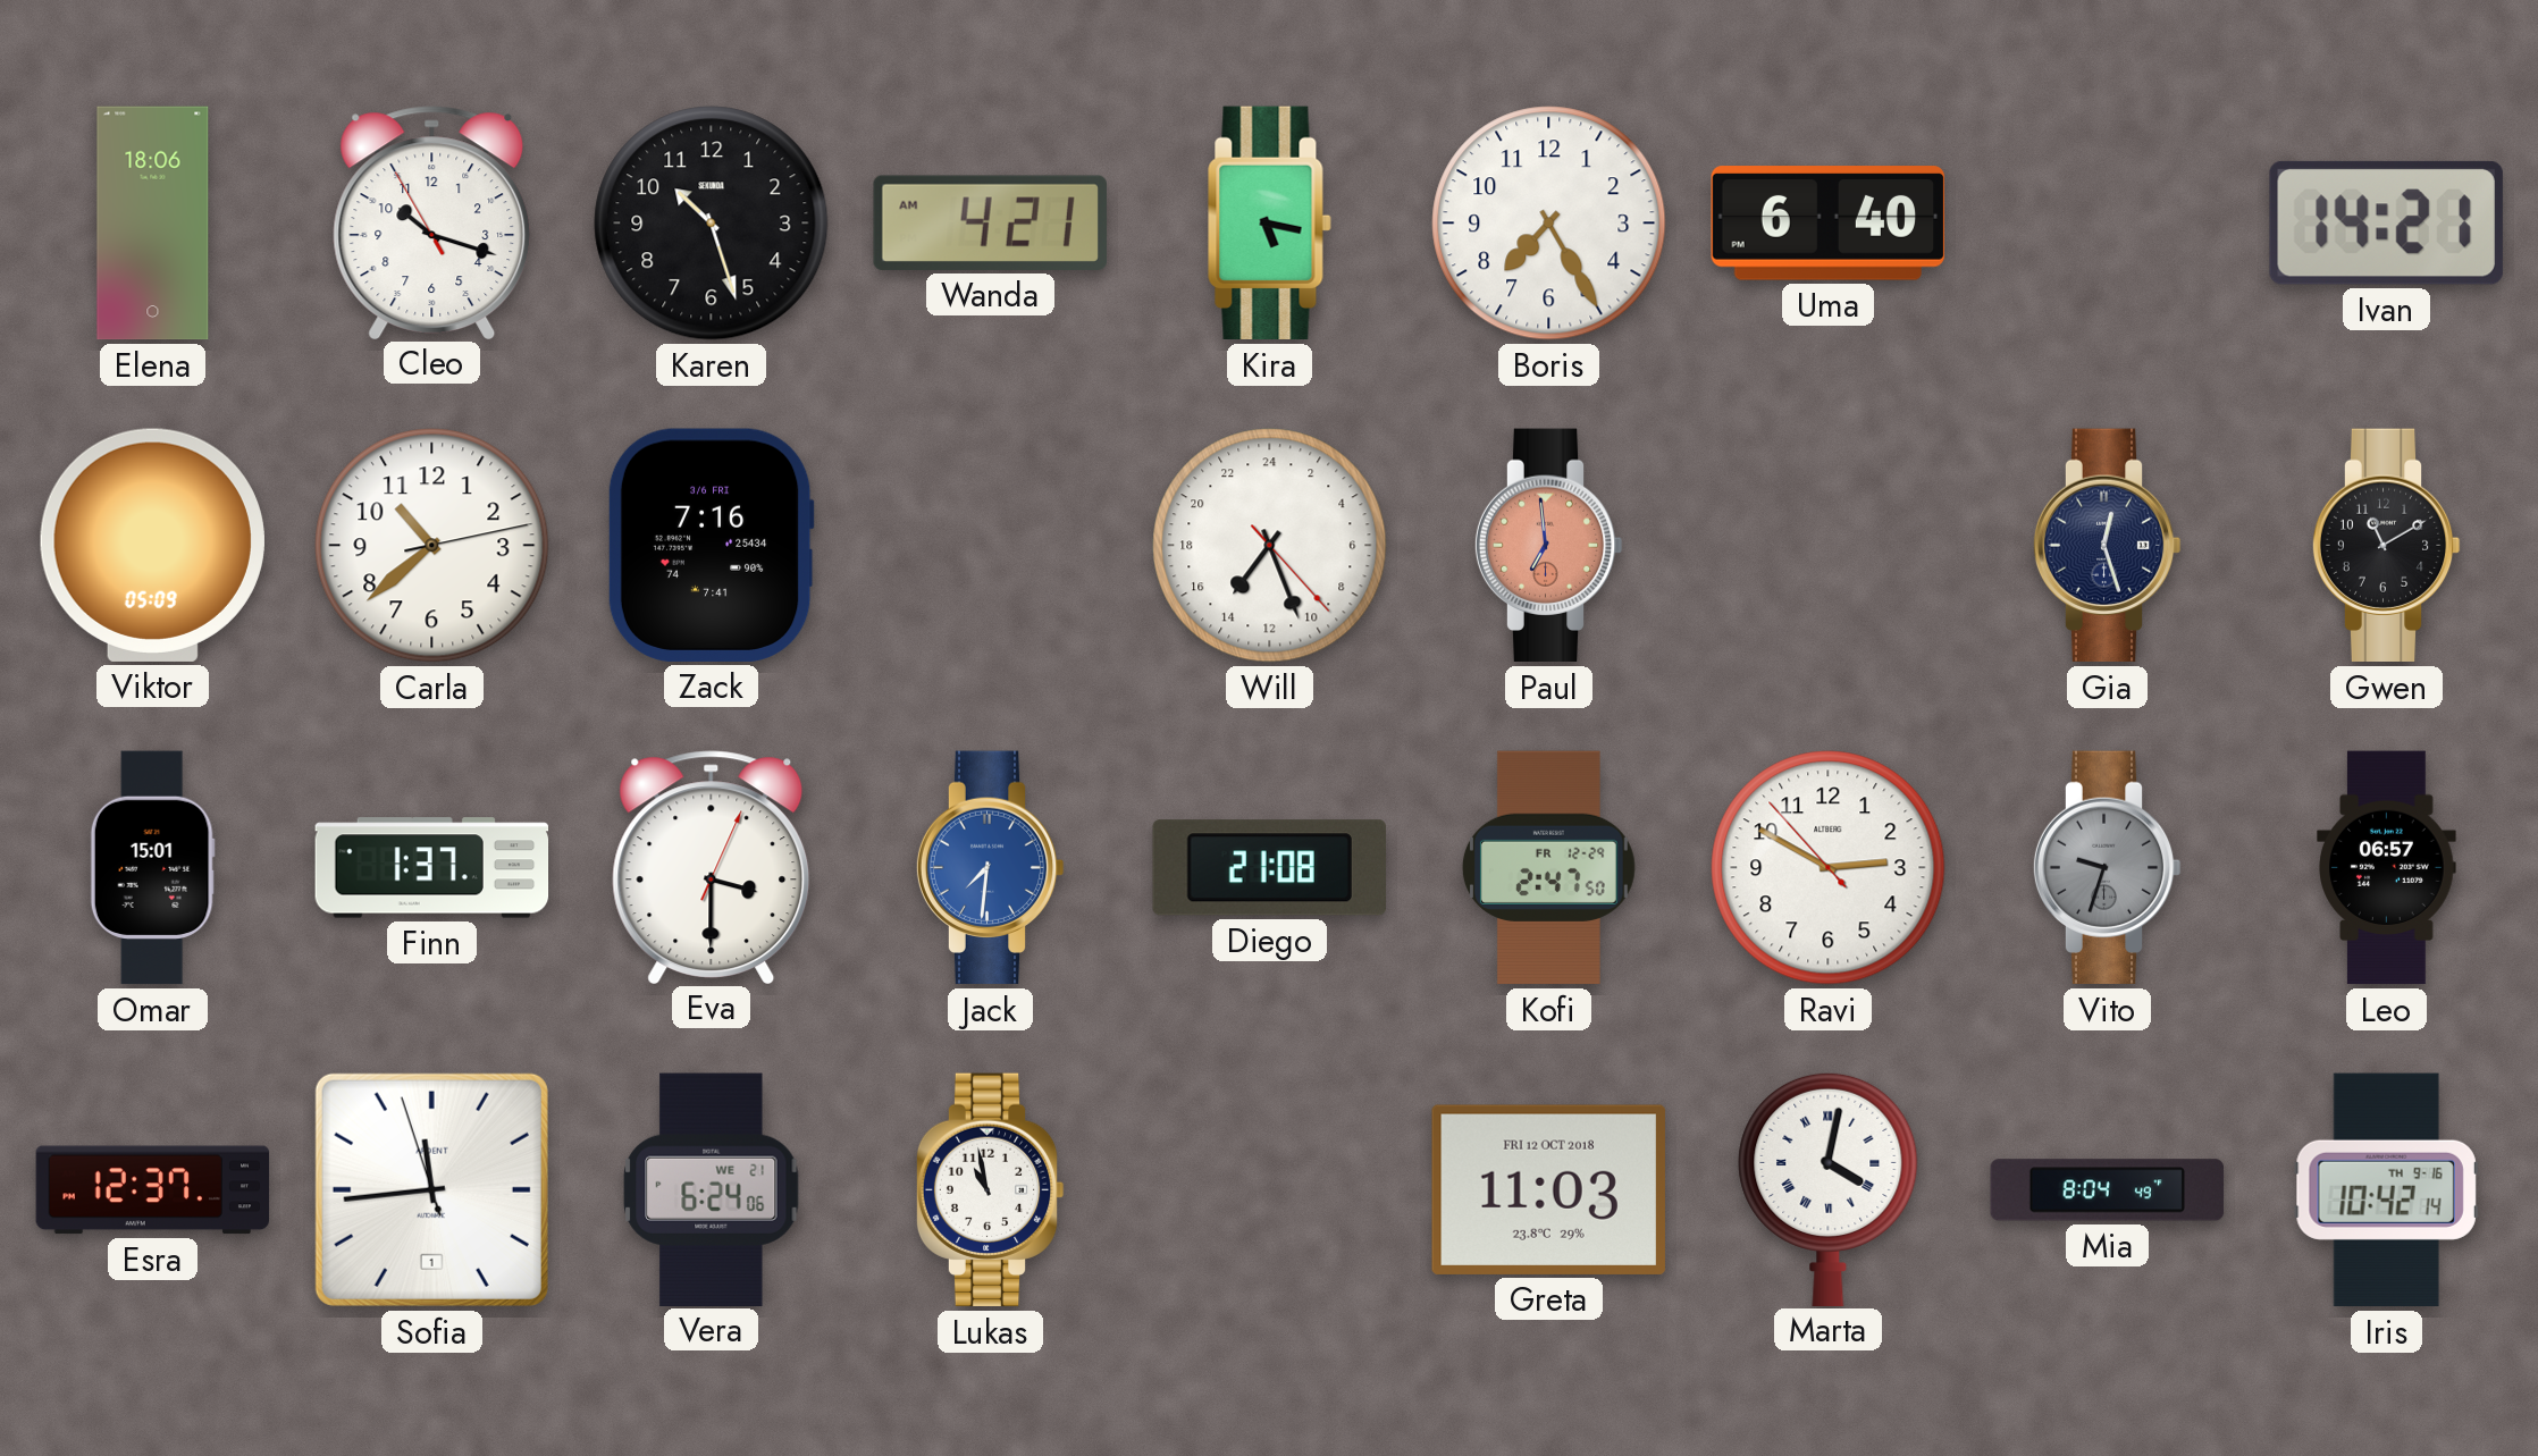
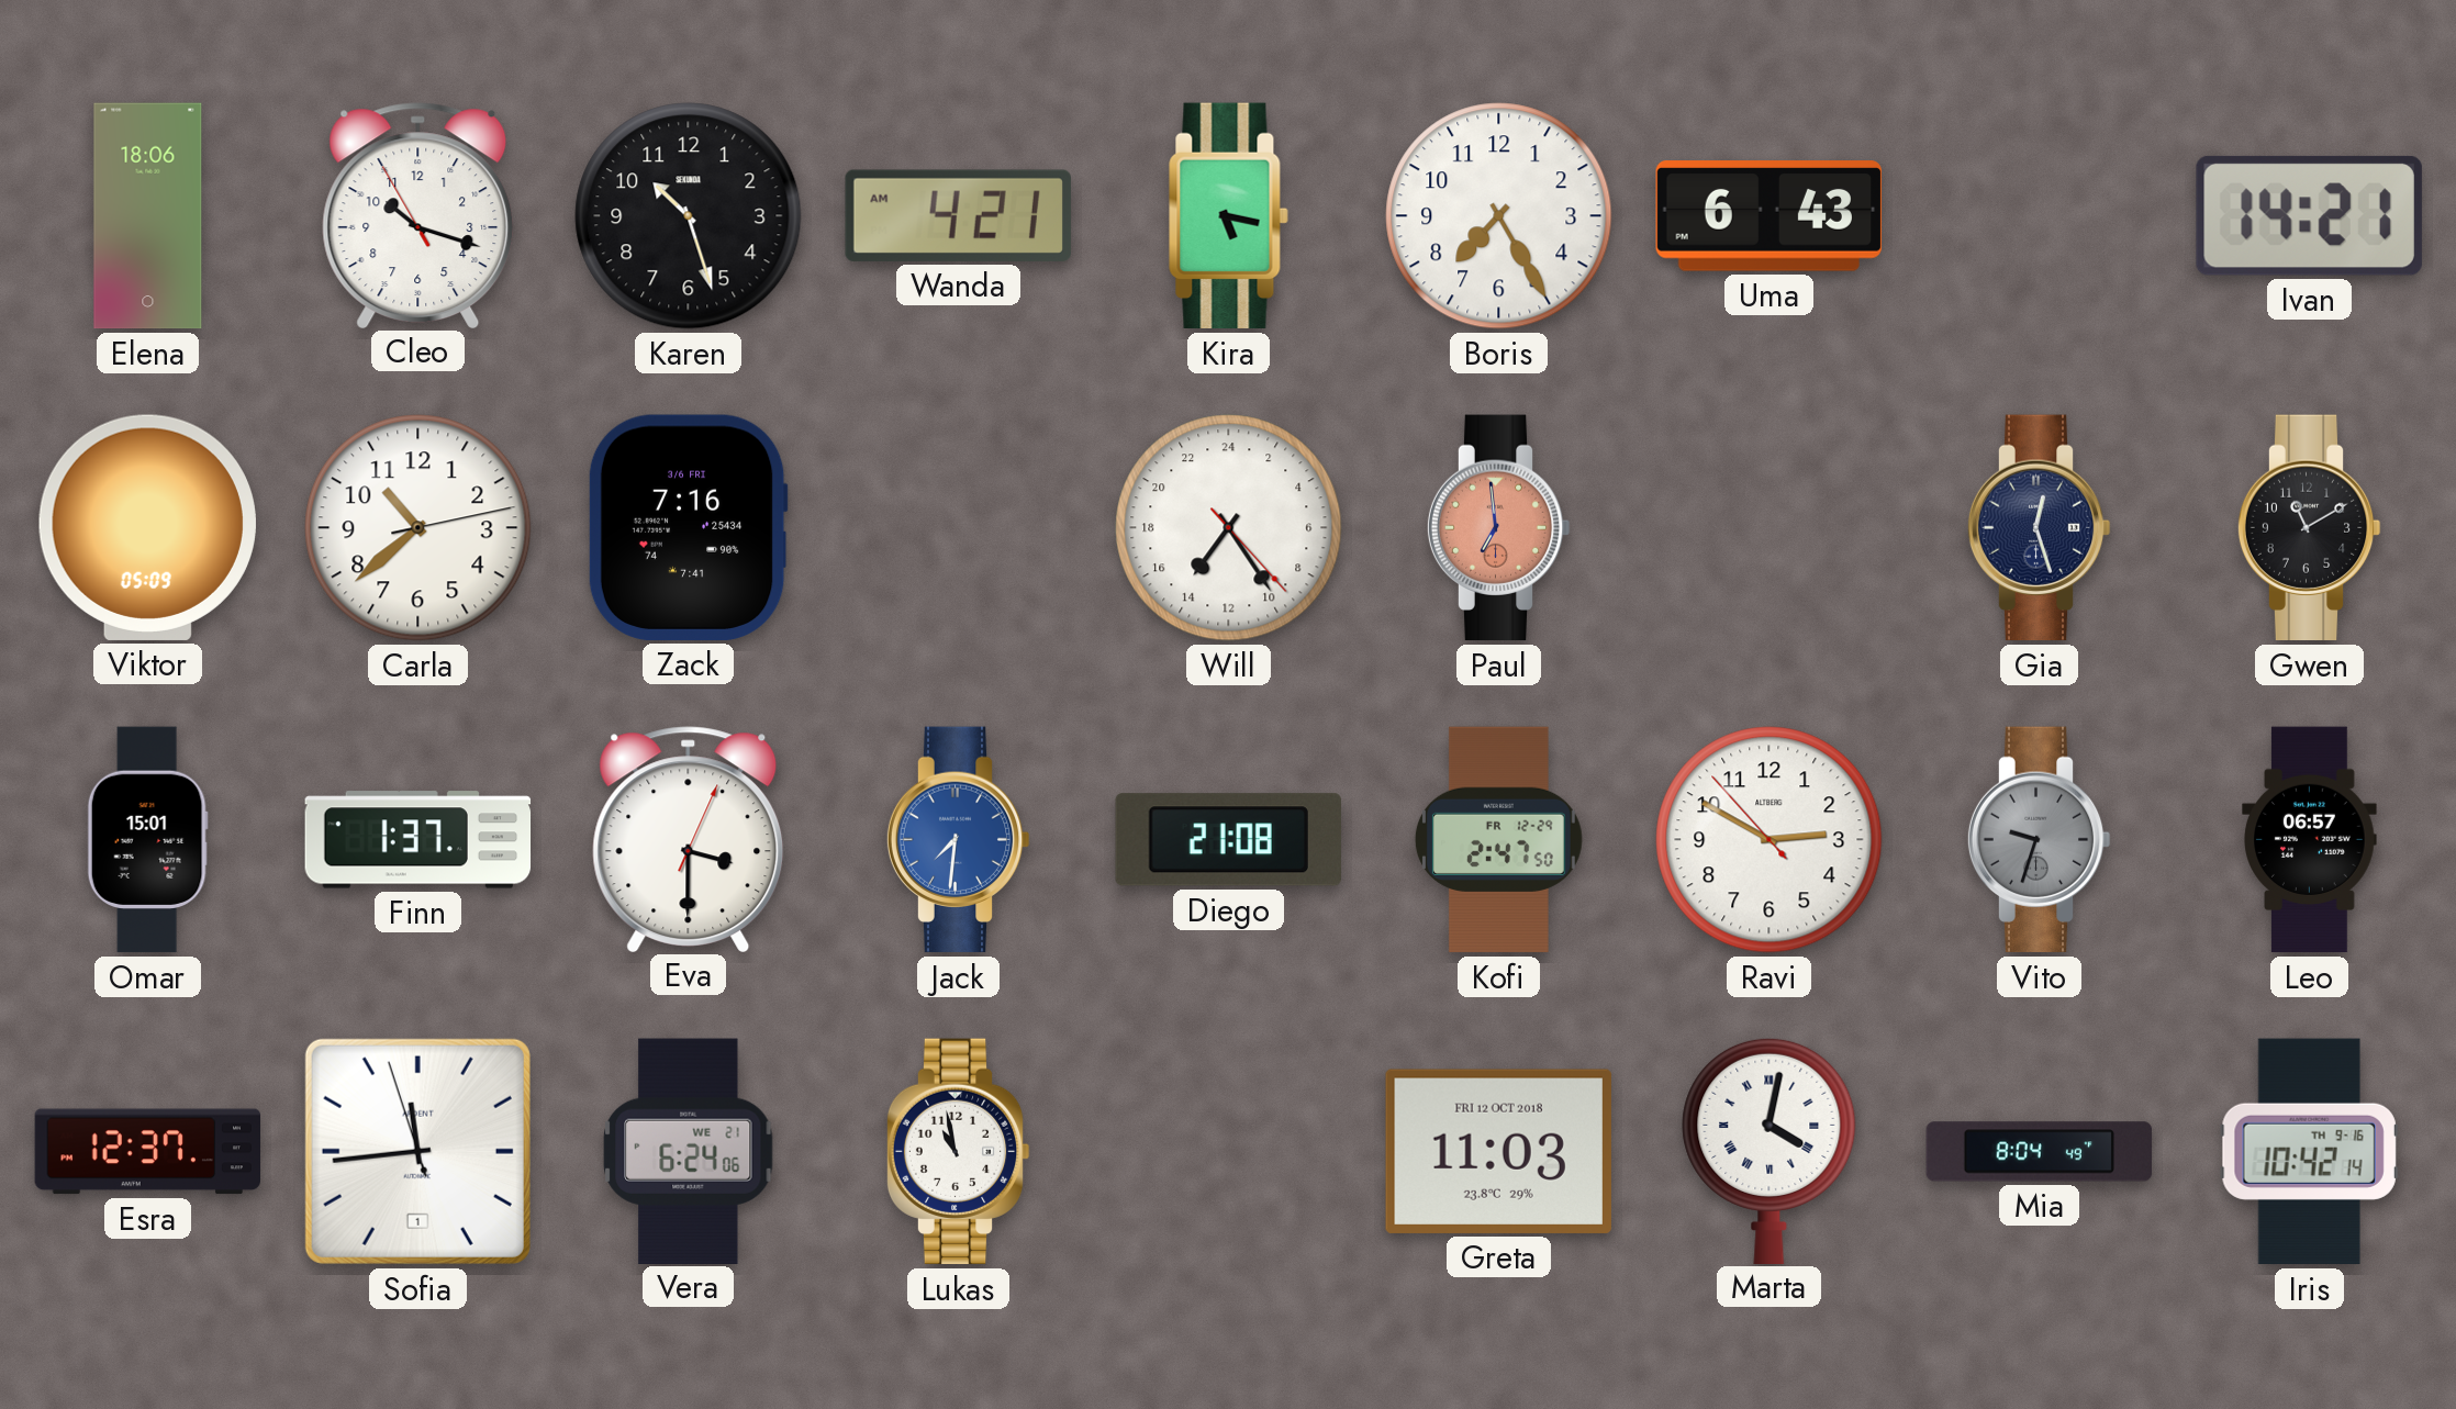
Uma: 6:40 -> 6:43 (1770, 216)
Will: 14:26 -> 14:24 (1229, 528)
